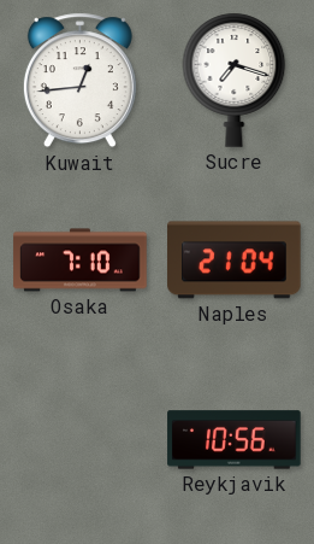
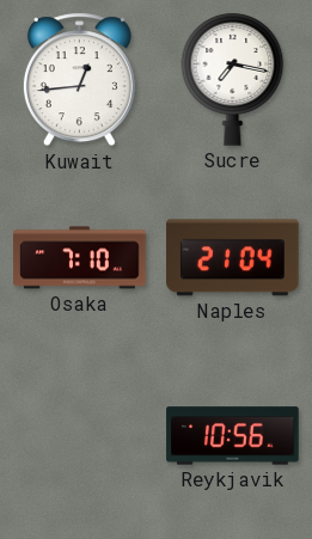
Sucre: 7:18 -> 7:17 (233, 79)
